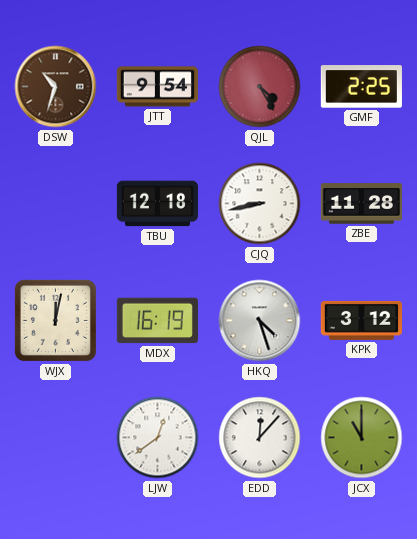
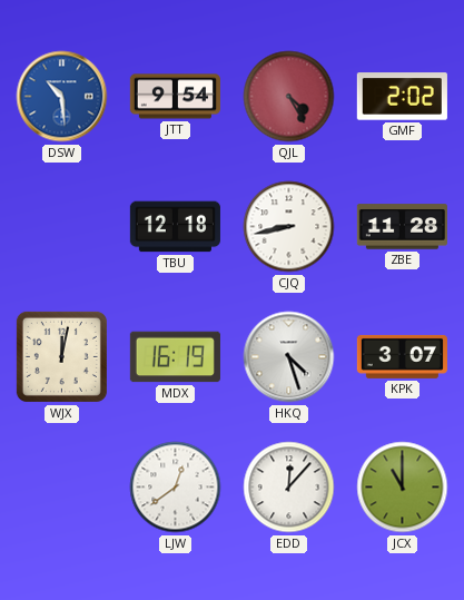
DSW: 10:33 -> 10:29 (62, 97)
DSW dial: brown -> blue (62, 97)
GMF: 2:25 -> 2:02 (402, 97)
KPK: 3:12 -> 3:07 (402, 356)
